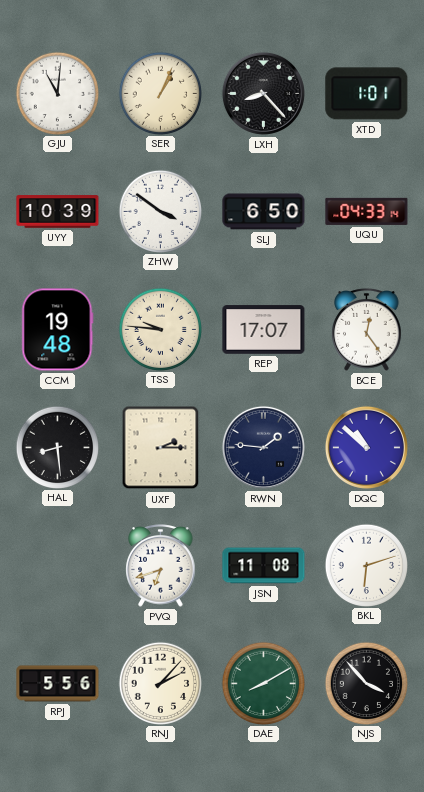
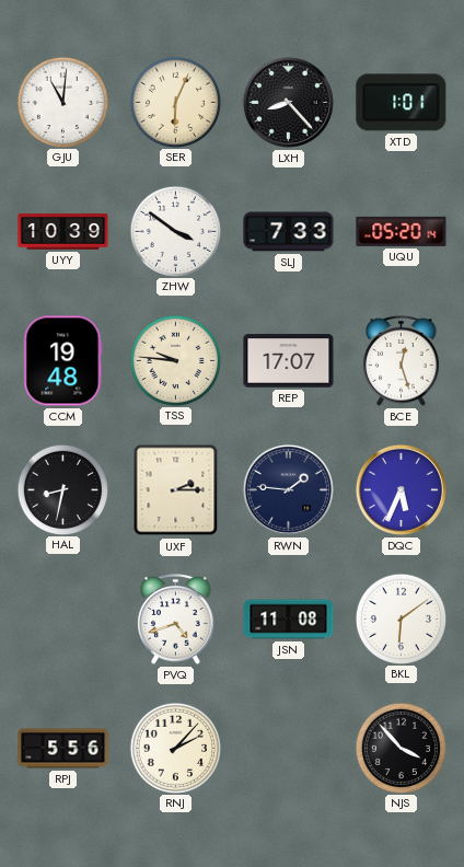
SER: 1:04 -> 6:04 (175, 102)
SLJ: 6:50 -> 7:33 (289, 232)
UQU: 04:33 -> 05:20 (402, 231)
BCE: 12:24 -> 12:27 (402, 361)
HAL: 8:29 -> 8:32 (62, 489)
DQC: 10:52 -> 5:34 (401, 489)
PVQ: 6:42 -> 4:42 (176, 620)
BKL: 6:12 -> 6:09 (401, 619)
DAE: 8:10 -> none (263, 683)
